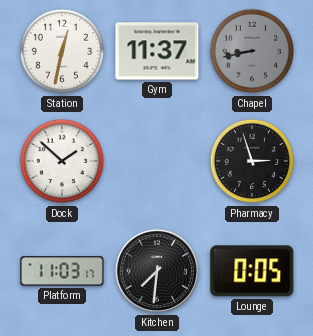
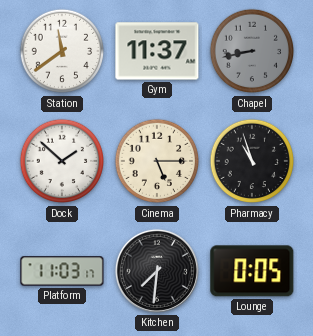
Station: 12:32 -> 11:39 (62, 51)
Cinema: none -> 5:15 (157, 161)
Pharmacy: 2:57 -> 10:57 (252, 161)
